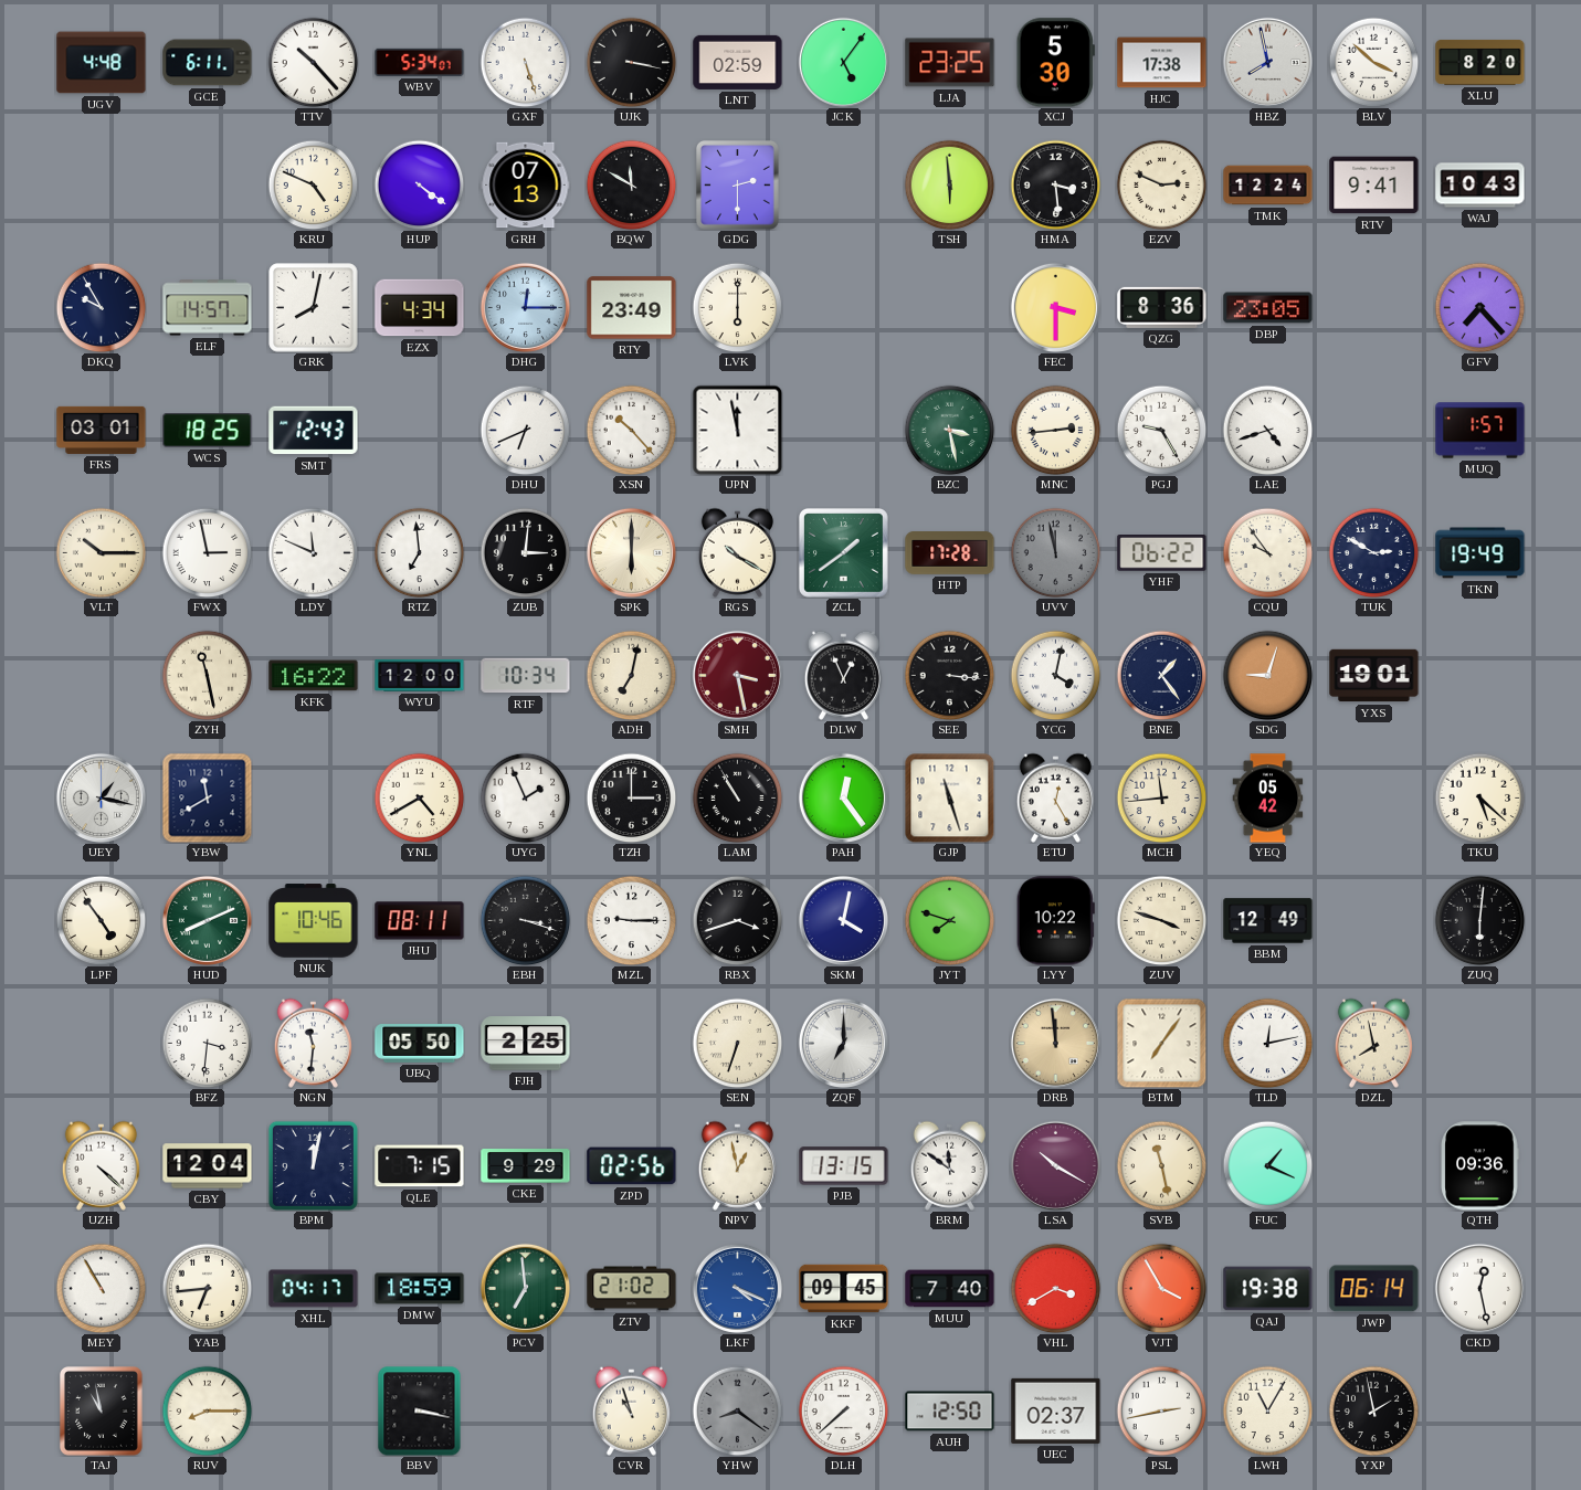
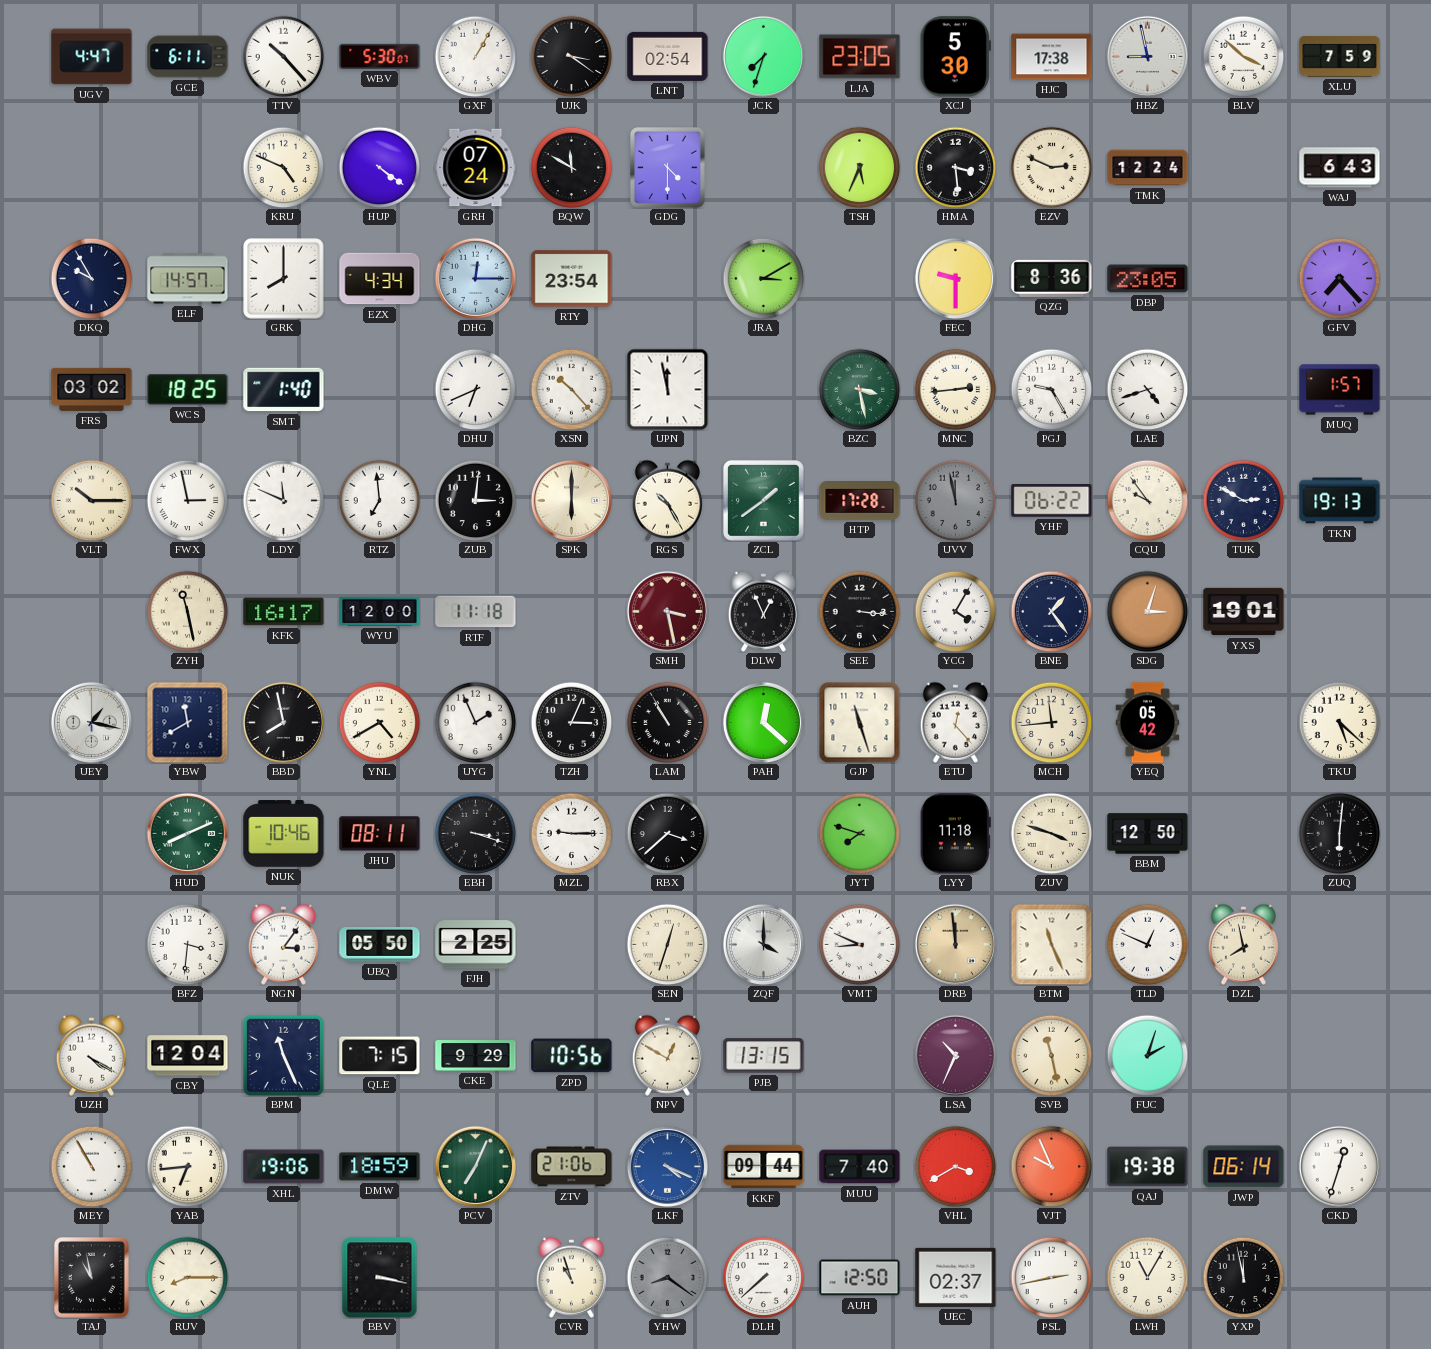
UGV: 4:48 -> 4:47 (92, 57)
WBV: 5:34 -> 5:30 (380, 56)
GXF: 5:27 -> 1:05 (475, 56)
UJK: 3:17 -> 3:21 (571, 56)
LNT: 02:59 -> 02:54 (668, 56)
JCK: 5:06 -> 7:33 (763, 56)
LJA: 23:25 -> 23:05 (860, 57)
HBZ: 7:58 -> 8:58 (1147, 56)
XLU: 8:20 -> 7:59 (1340, 56)
GRH: 07:13 -> 07:24 (476, 168)
GDG: 2:30 -> 4:30 (668, 168)
TSH: 5:59 -> 5:34 (859, 167)
RTV: 9:41 -> none (1374, 186)
WAJ: 10:43 -> 6:43 (1340, 168)
GRK: 8:02 -> 8:00 (284, 279)
RTY: 23:49 -> 23:54 (572, 279)
LVK: 6:00 -> none (737, 307)
JRA: none -> 3:10 (763, 278)
FEC: 3:30 -> 9:30 (955, 278)
FRS: 03:01 -> 03:02 (92, 389)
SMT: 12:43 -> 1:40 (284, 390)
RGS: 10:20 -> 10:25 (667, 500)
TKN: 19:49 -> 19:13 (1340, 501)
KFK: 16:22 -> 16:17 (284, 612)
RTF: 10:34 -> 11:18 (476, 612)
ADH: 7:02 -> none (631, 675)
YCG: 4:02 -> 4:05 (955, 611)
SDG: 9:03 -> 3:03 (1147, 611)
BBD: none -> 7:58 (283, 722)
TZH: 3:00 -> 3:04 (571, 722)
PAH: 12:24 -> 12:22 (763, 722)
ETU: 12:25 -> 12:23 (955, 722)
LPF: 4:54 -> none (101, 920)
RBX: 3:42 -> 3:38 (667, 833)
SKM: 4:02 -> none (843, 920)
LYY: 10:22 -> 11:18 (955, 834)
BBM: 12:49 -> 12:50 (1148, 834)
NGN: 11:31 -> 3:06 (283, 944)
SEN: 6:33 -> 12:33 (667, 944)
ZQF: 7:00 -> 4:00 (763, 944)
VMT: none -> 8:49 (859, 944)
BTM: 7:06 -> 11:26 (1051, 944)
TLD: 12:13 -> 12:49 (1147, 944)
UZH: 4:22 -> 4:20 (91, 1055)
BPM: 12:02 -> 11:26 (283, 1055)
ZPD: 02:56 -> 10:56 (572, 1056)
NPV: 12:58 -> 12:50 (667, 1055)
BRM: 11:51 -> none (949, 1165)
LSA: 10:20 -> 10:34 (955, 1055)
FUC: 1:19 -> 2:03 (1147, 1055)
QTH: 09:36 -> none (1479, 1166)
XHL: 04:17 -> 19:06 (284, 1167)
PCV: 6:59 -> 7:04 (475, 1166)
ZTV: 21:02 -> 21:06 (572, 1167)
KKF: 09:45 -> 09:44 (764, 1167)
VJT: 3:55 -> 9:56 (1051, 1166)
CKD: 12:28 -> 12:33 (1339, 1166)
YXP: 1:58 -> 11:58 (1243, 1277)
